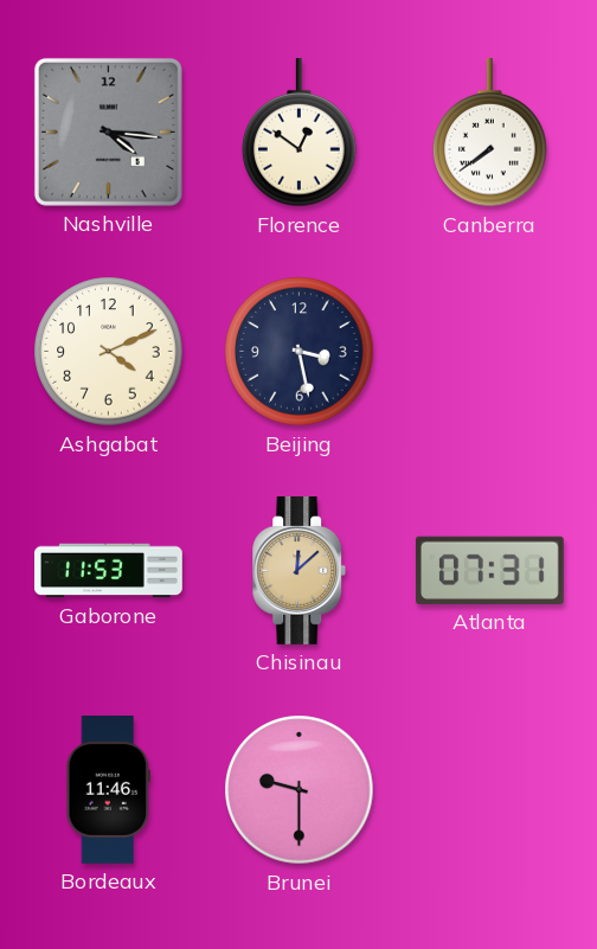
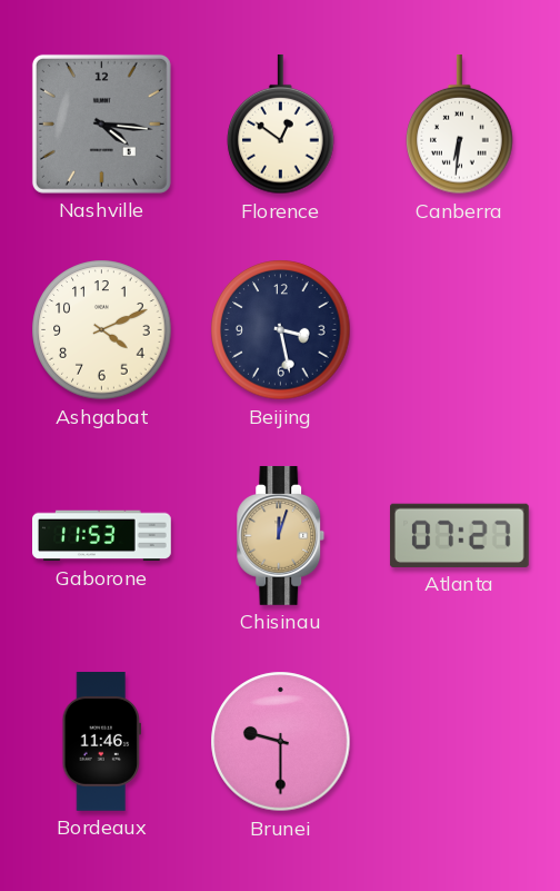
Canberra: 7:39 -> 6:31 (460, 125)
Chisinau: 12:08 -> 12:03 (281, 536)
Atlanta: 07:31 -> 07:27 (459, 535)
